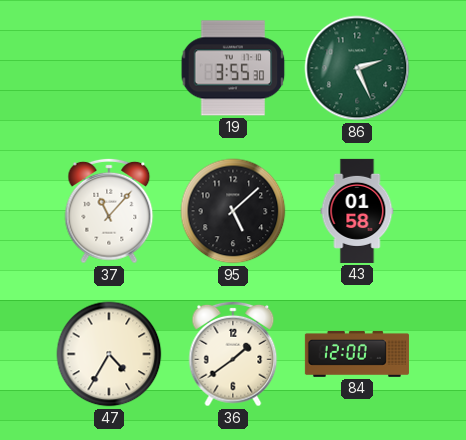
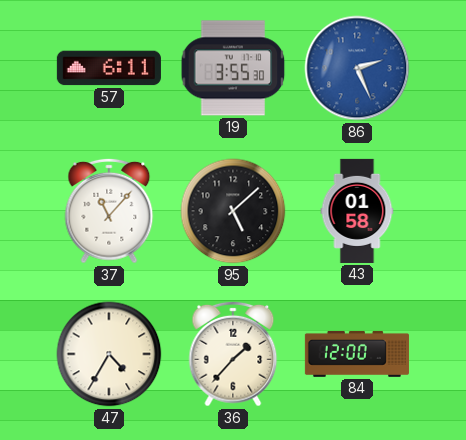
57: none -> 6:11 (109, 68)
86 dial: green -> blue (357, 68)
36: 1:39 -> 1:37 (233, 354)
